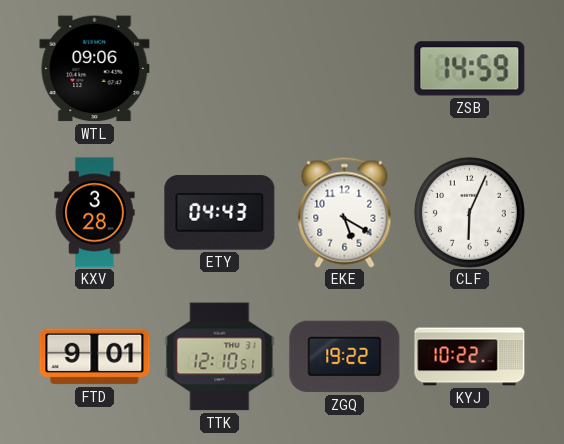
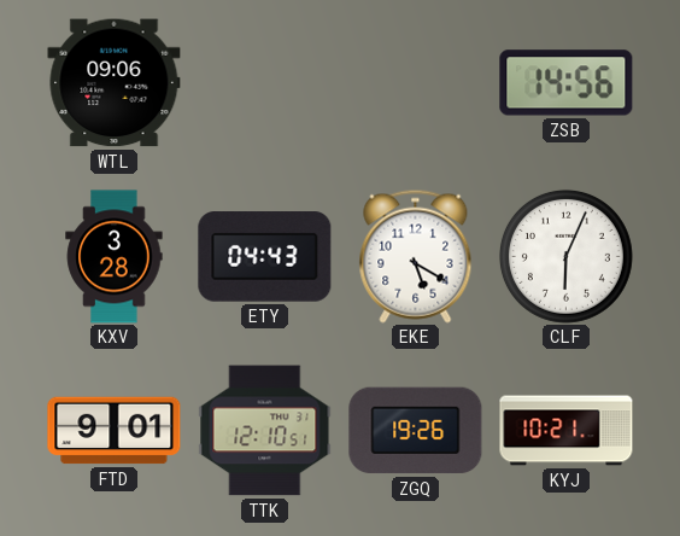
ZSB: 14:59 -> 14:56 (567, 83)
ZGQ: 19:22 -> 19:26 (416, 431)
KYJ: 10:22 -> 10:21 (567, 431)
